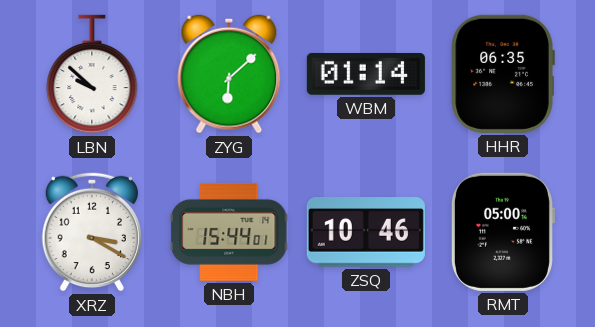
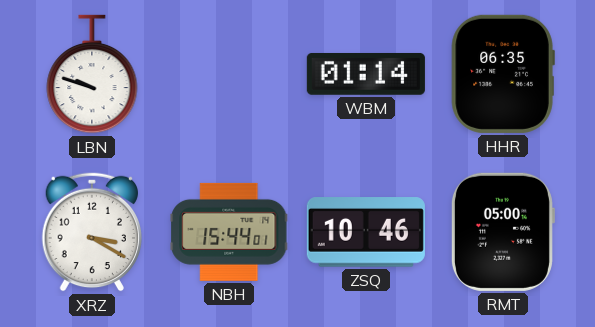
LBN: 9:52 -> 9:48 (92, 74)
ZYG: 6:08 -> none (229, 74)
